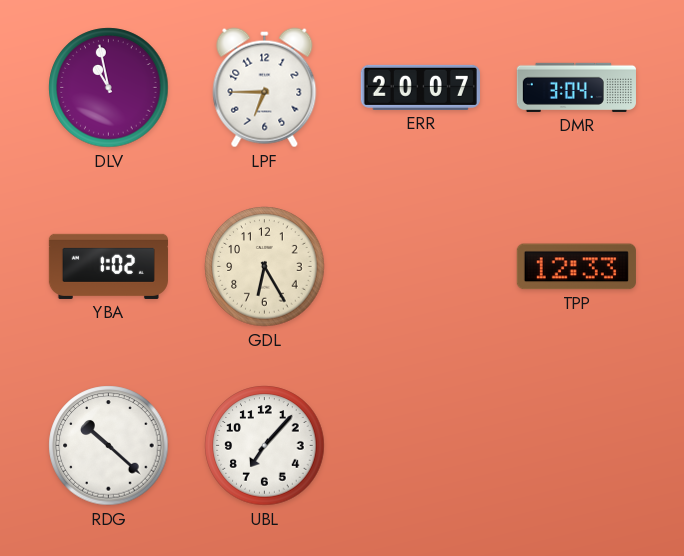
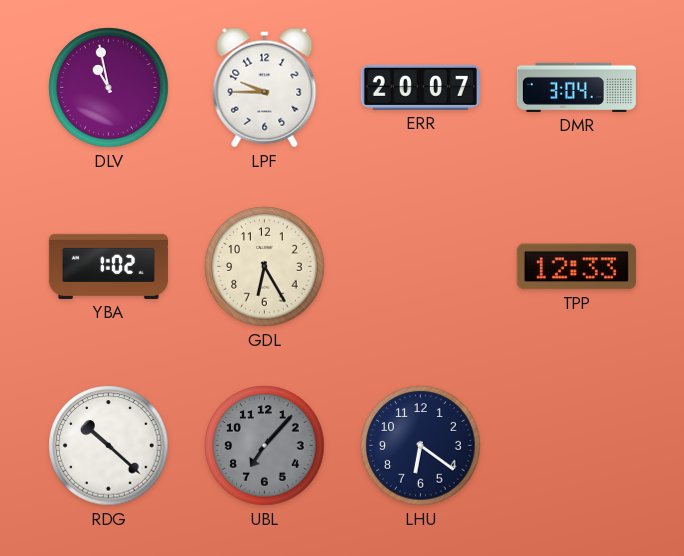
LPF: 6:45 -> 9:45 (265, 88)
UBL dial: white -> grey (265, 446)
LHU: none -> 6:21 (421, 446)
